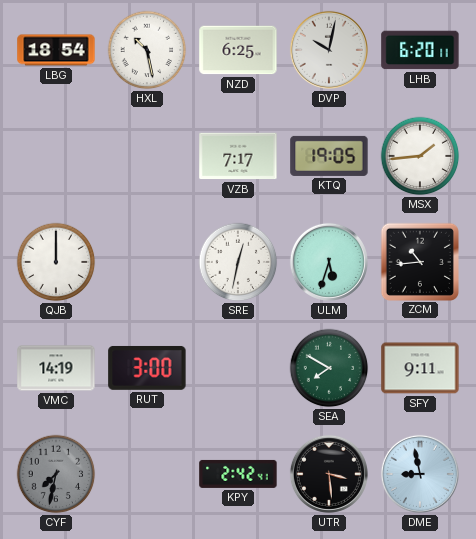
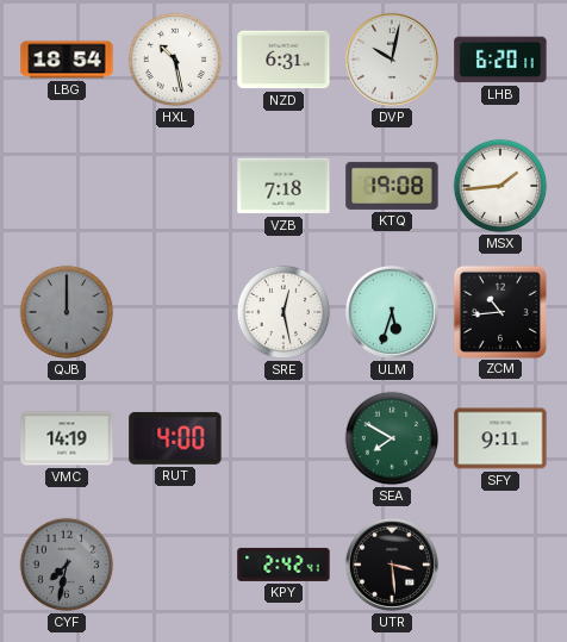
NZD: 6:25 -> 6:31 (283, 60)
VZB: 7:17 -> 7:18 (283, 186)
KTQ: 19:05 -> 19:08 (392, 186)
QJB dial: white -> grey (67, 312)
SRE: 12:32 -> 12:28 (283, 312)
RUT: 3:00 -> 4:00 (175, 438)
DME: 8:58 -> none (420, 474)
